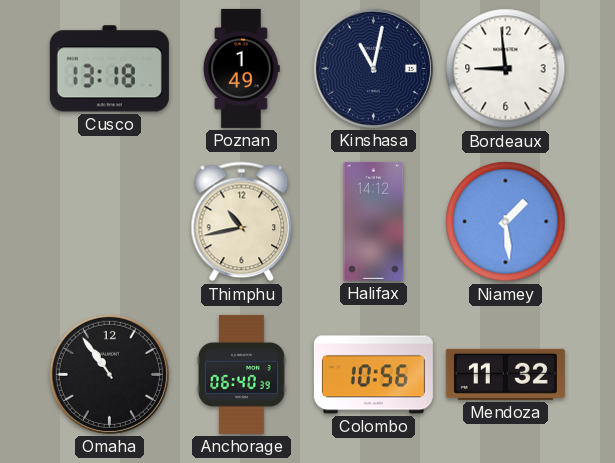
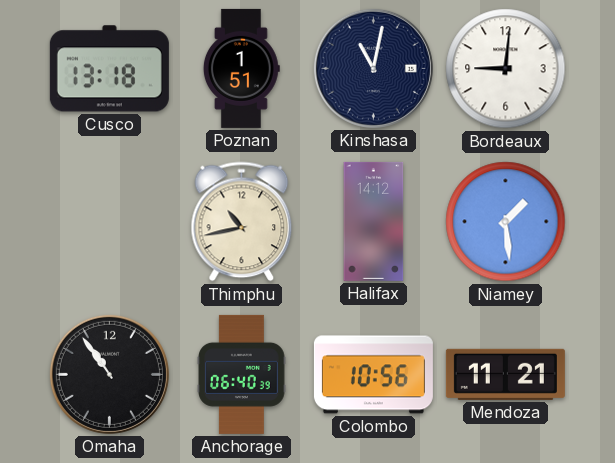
Poznan: 1:49 -> 1:51 (241, 68)
Bordeaux: 8:59 -> 9:01 (506, 69)
Mendoza: 11:32 -> 11:21 (505, 374)
